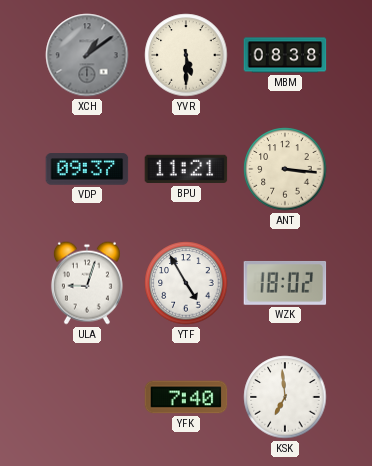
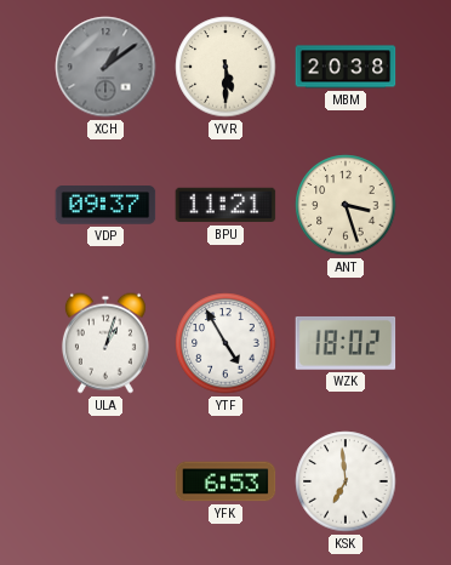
MBM: 08:38 -> 20:38 (346, 67)
ANT: 3:16 -> 3:27 (346, 205)
ULA: 9:03 -> 1:03 (105, 343)
YFK: 7:40 -> 6:53 (225, 481)
